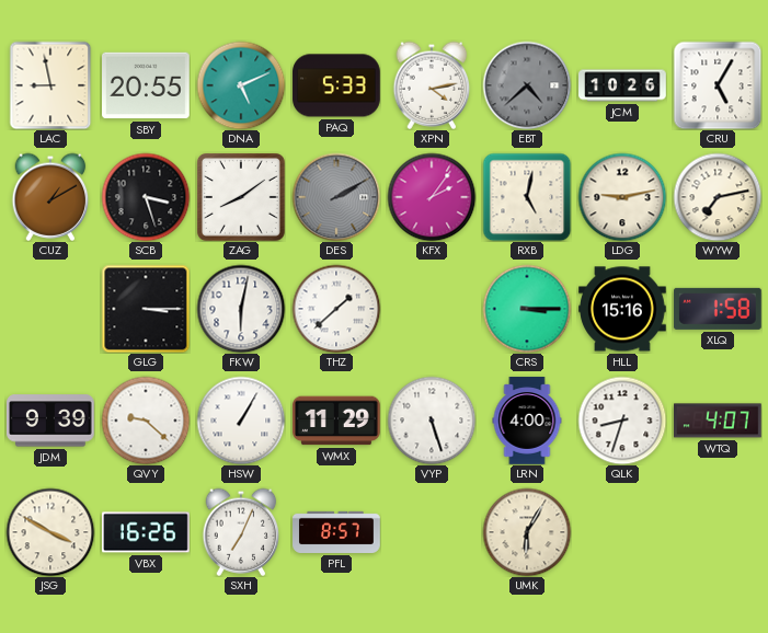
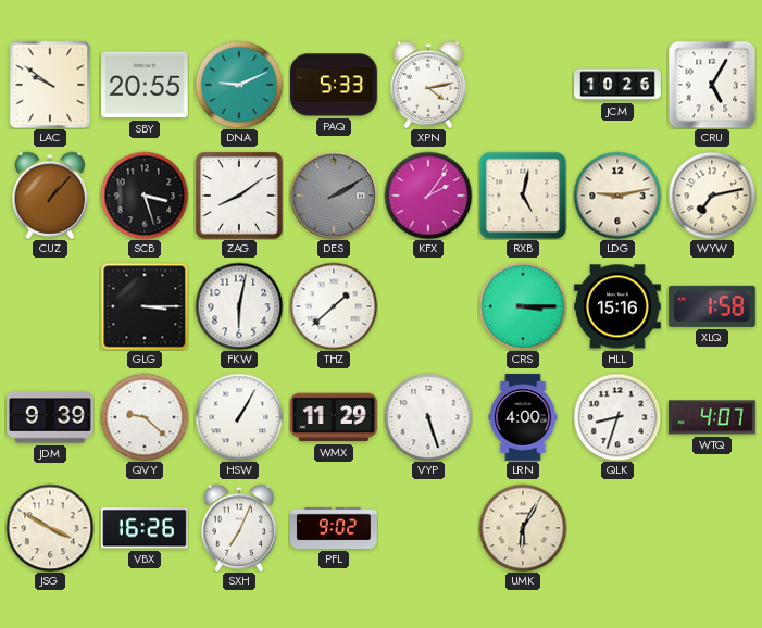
LAC: 8:58 -> 9:51 (50, 85)
DNA: 5:11 -> 9:11 (239, 85)
EBT: 4:38 -> none (527, 85)
CUZ: 1:10 -> 1:07 (50, 196)
PFL: 8:57 -> 9:02 (334, 528)
